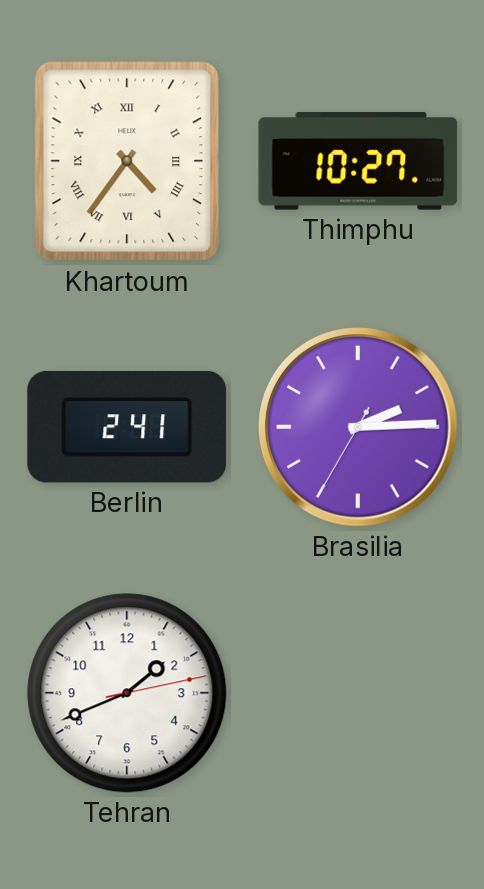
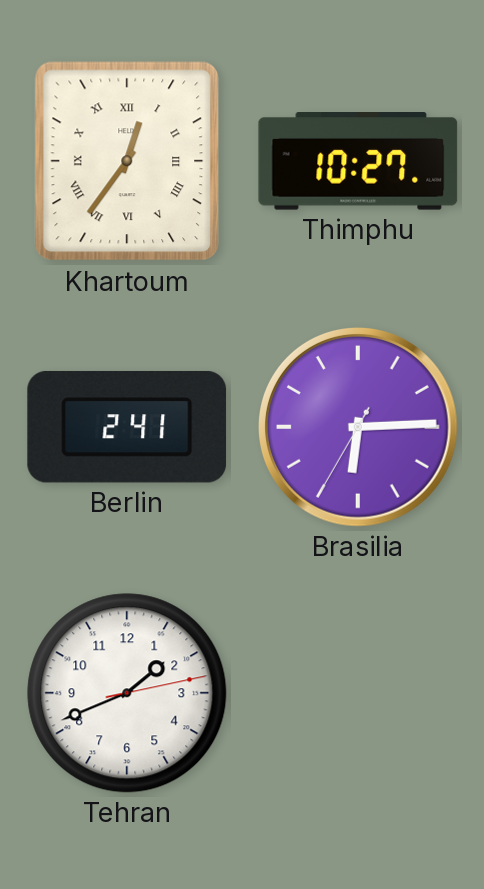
Khartoum: 4:36 -> 12:36 (127, 161)
Brasilia: 2:14 -> 6:14 (359, 428)
